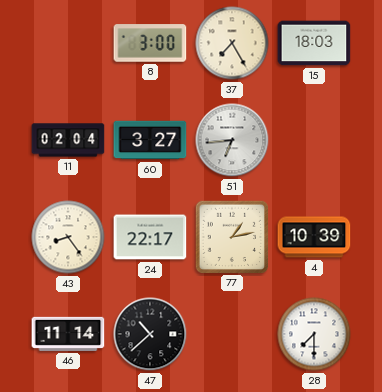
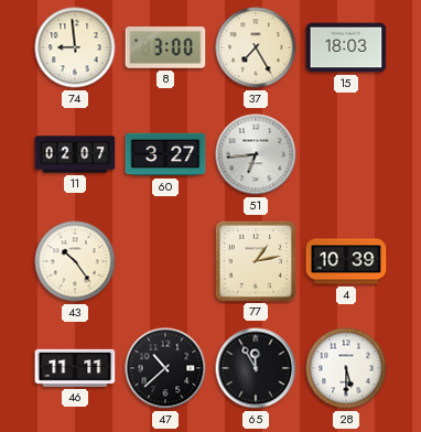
74: none -> 8:59 (75, 47)
11: 02:04 -> 02:07 (75, 154)
43: 8:24 -> 10:24 (75, 261)
24: 22:17 -> none (150, 237)
46: 11:14 -> 11:11 (75, 368)
65: none -> 11:55 (256, 368)
28: 7:30 -> 5:30 (346, 368)
